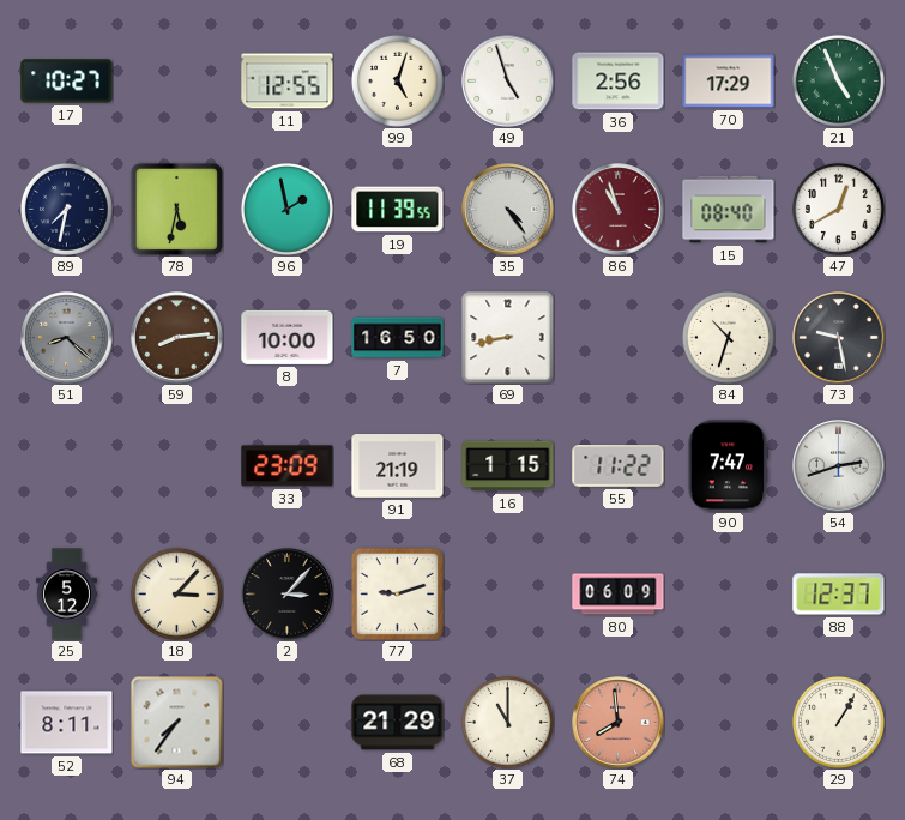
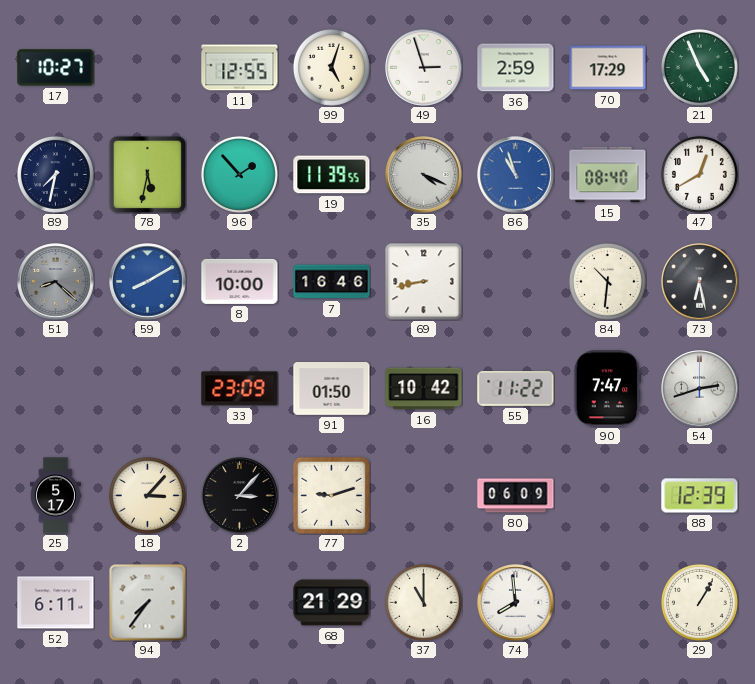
49: 4:57 -> 2:57 (424, 68)
36: 2:56 -> 2:59 (516, 68)
96: 1:58 -> 1:53 (239, 174)
35: 4:24 -> 4:19 (424, 175)
86 dial: burgundy -> blue (516, 175)
59: 8:14 -> 8:10 (148, 282)
59 dial: brown -> blue (148, 282)
7: 16:50 -> 16:46 (332, 282)
84: 10:33 -> 10:31 (607, 281)
73: 9:28 -> 6:28 (700, 282)
91: 21:19 -> 01:50 (332, 389)
16: 1:15 -> 10:42 (424, 389)
25: 5:12 -> 5:17 (55, 496)
88: 12:37 -> 12:39 (700, 496)
52: 8:11 -> 6:11 (56, 603)
74 dial: salmon -> white (516, 603)
